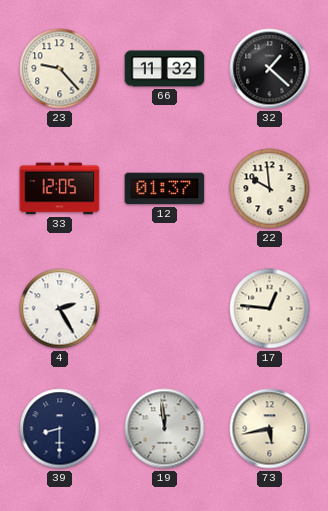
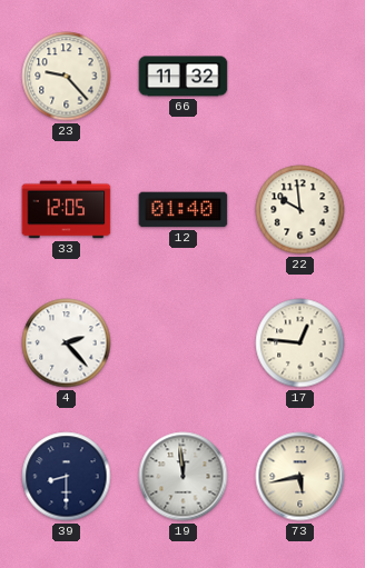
32: 1:22 -> none (270, 69)
12: 01:37 -> 01:40 (184, 210)
4: 2:25 -> 2:23 (67, 343)
